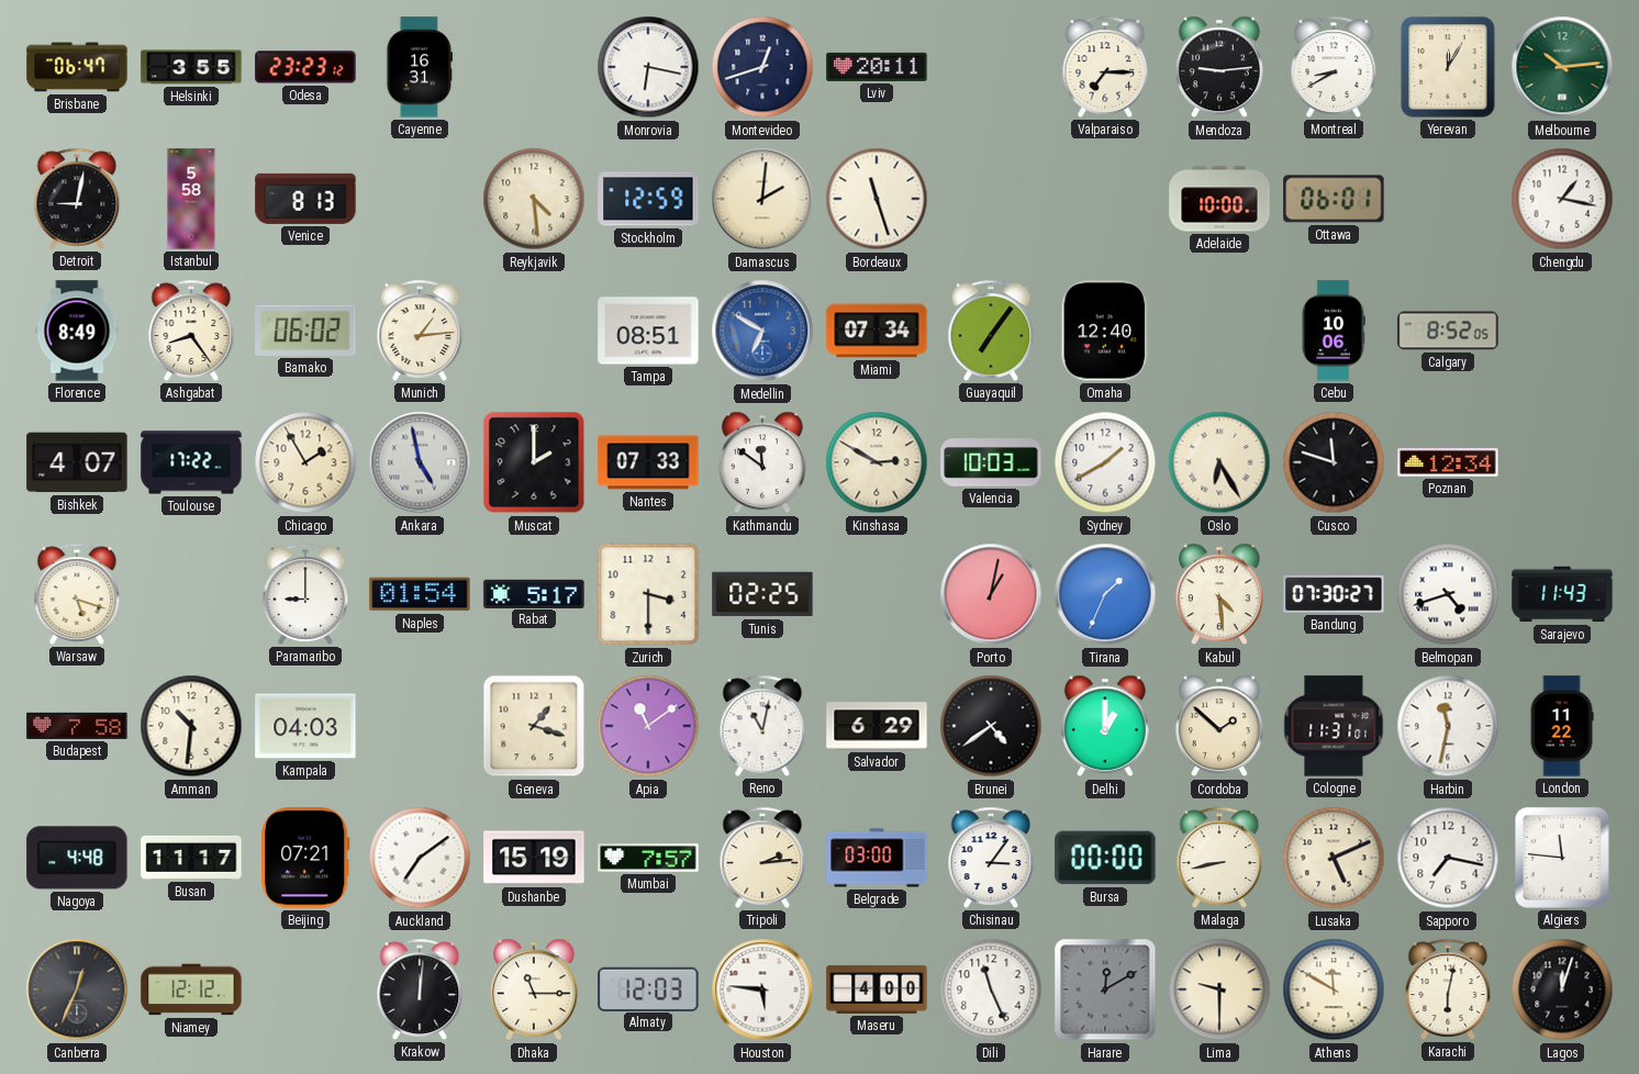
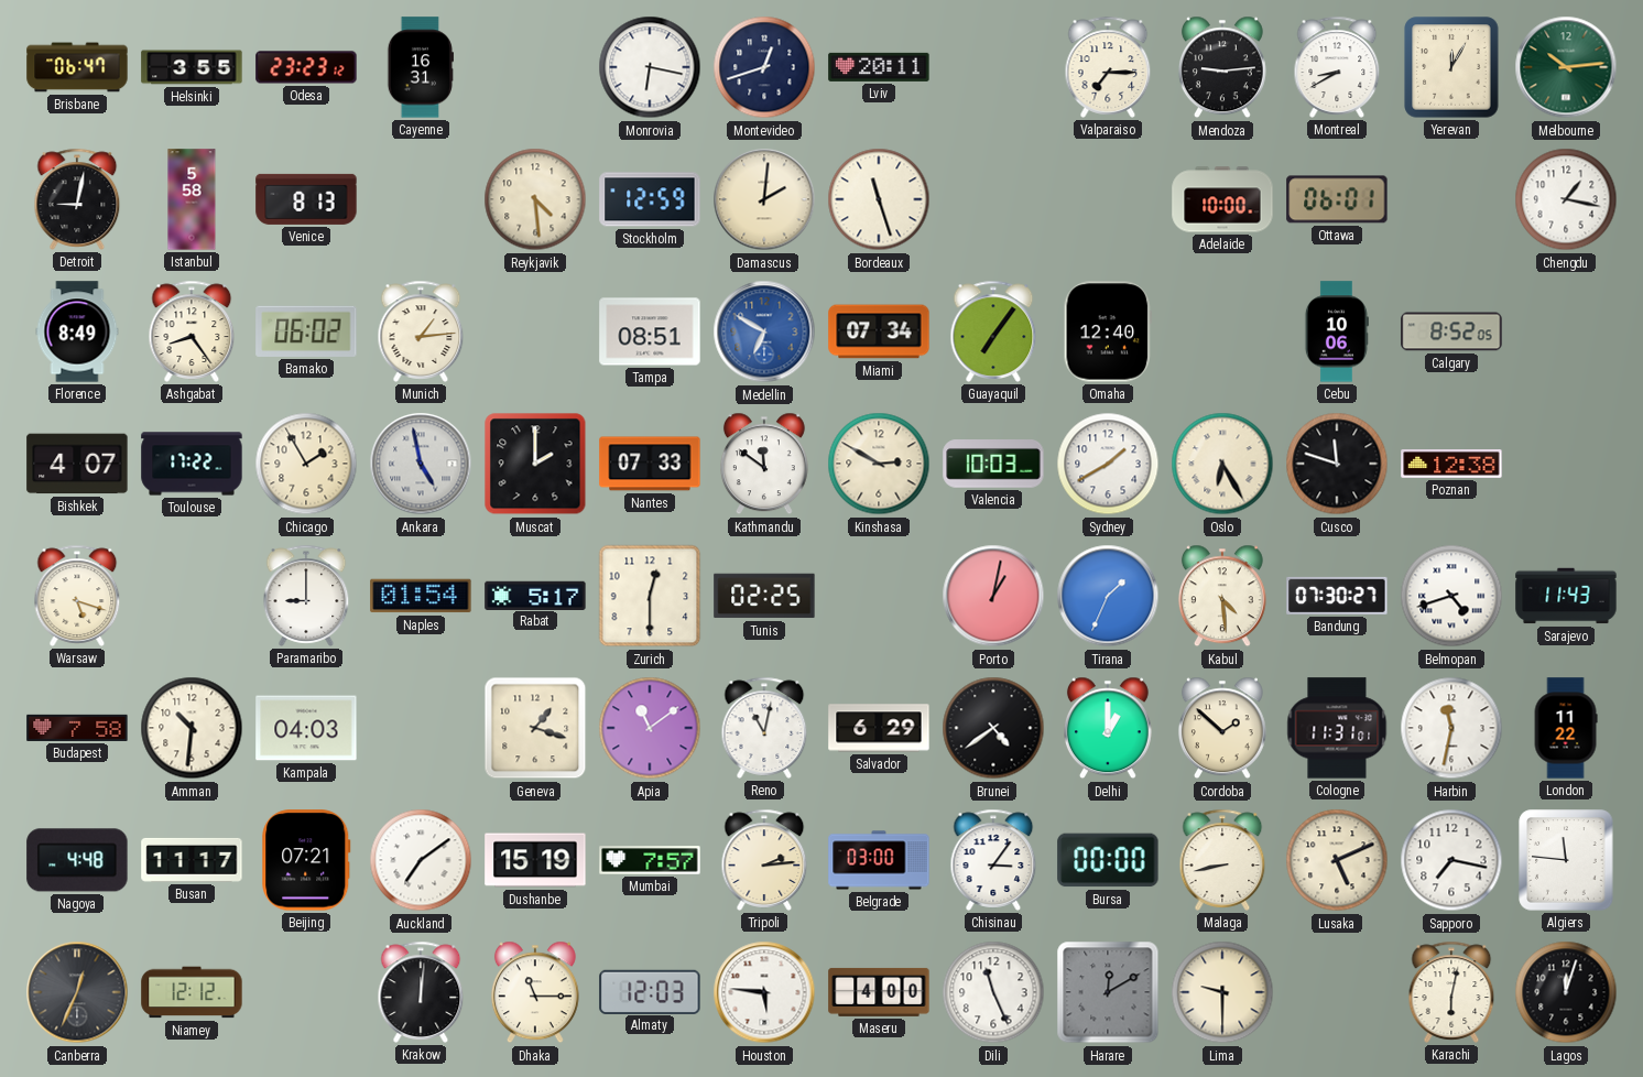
Poznan: 12:34 -> 12:38 (1451, 465)
Zurich: 3:30 -> 12:30 (650, 596)
Athens: 11:50 -> none (1334, 989)
